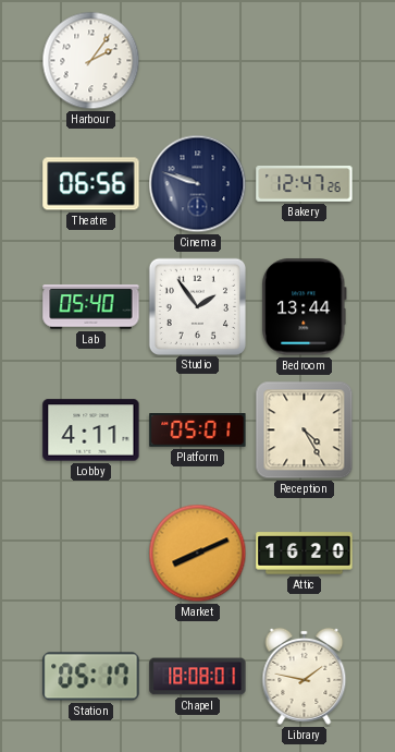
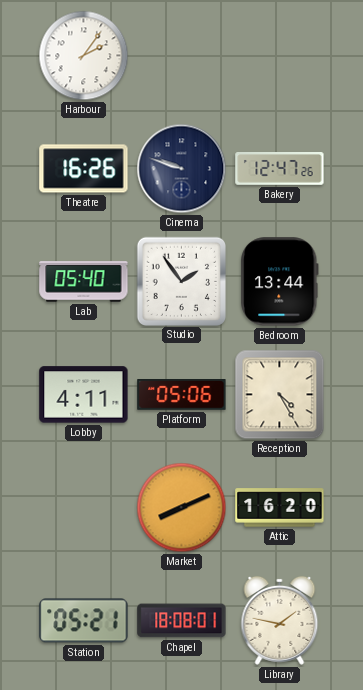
Theatre: 06:56 -> 16:26 (84, 169)
Platform: 05:01 -> 05:06 (182, 395)
Station: 05:17 -> 05:21 (84, 621)
